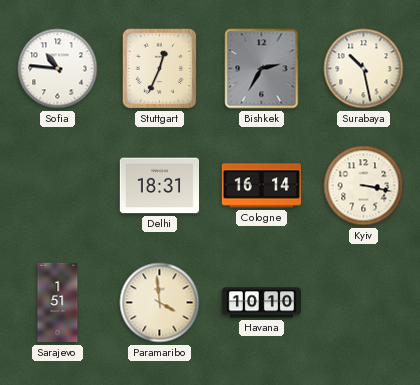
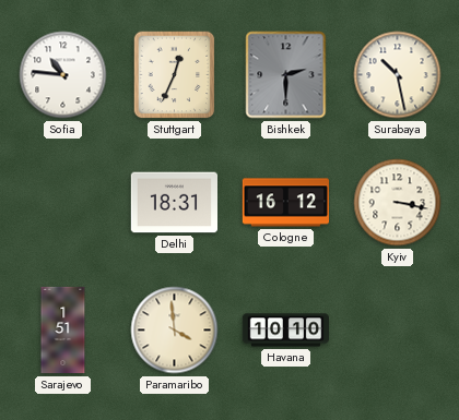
Bishkek: 2:35 -> 2:30 (286, 75)
Cologne: 16:14 -> 16:12 (285, 203)
